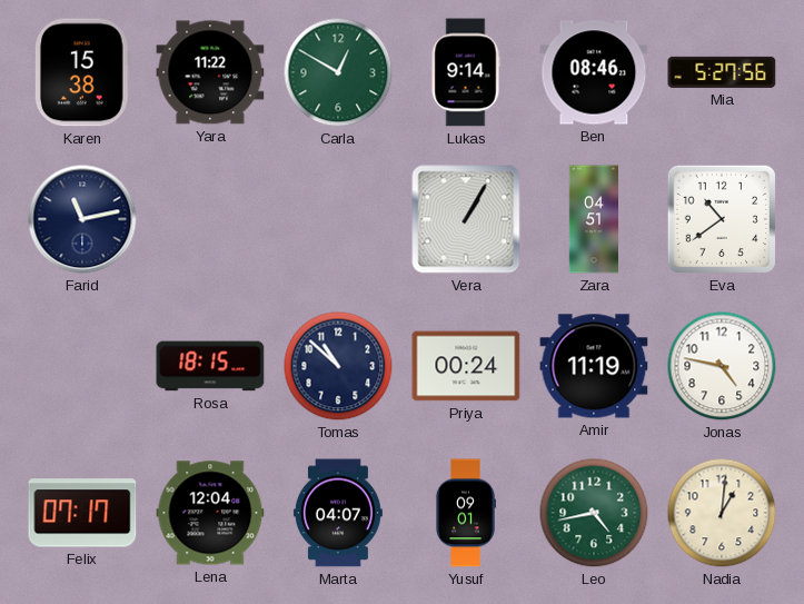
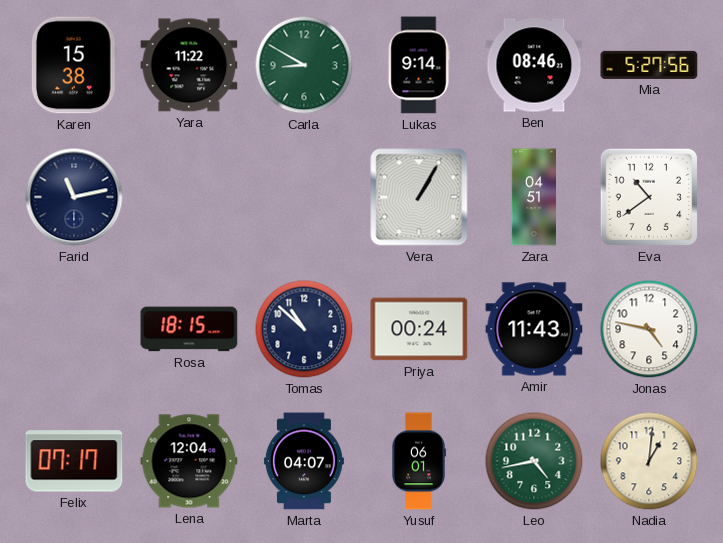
Carla: 12:50 -> 8:50 (304, 65)
Amir: 11:19 -> 11:43 (534, 329)
Yusuf: 09:01 -> 06:01 (419, 461)
